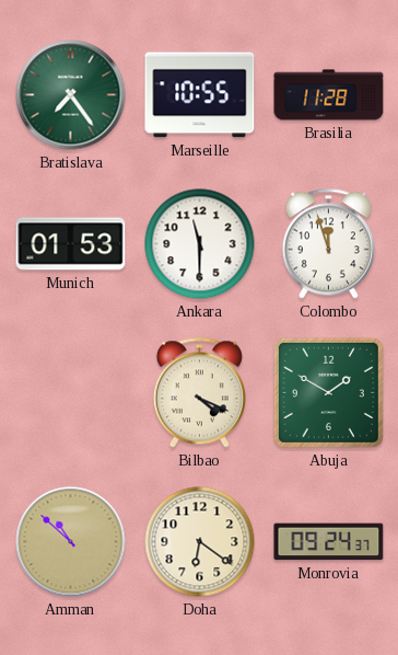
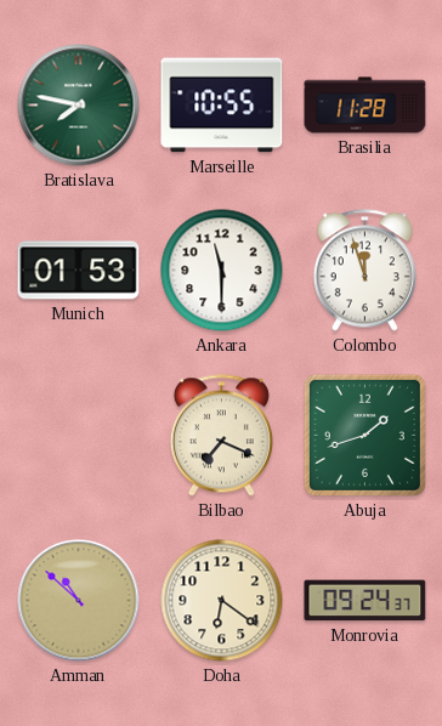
Bratislava: 7:24 -> 7:47 (79, 106)
Bilbao: 4:19 -> 7:19 (221, 436)
Abuja: 1:50 -> 1:42 (364, 435)
